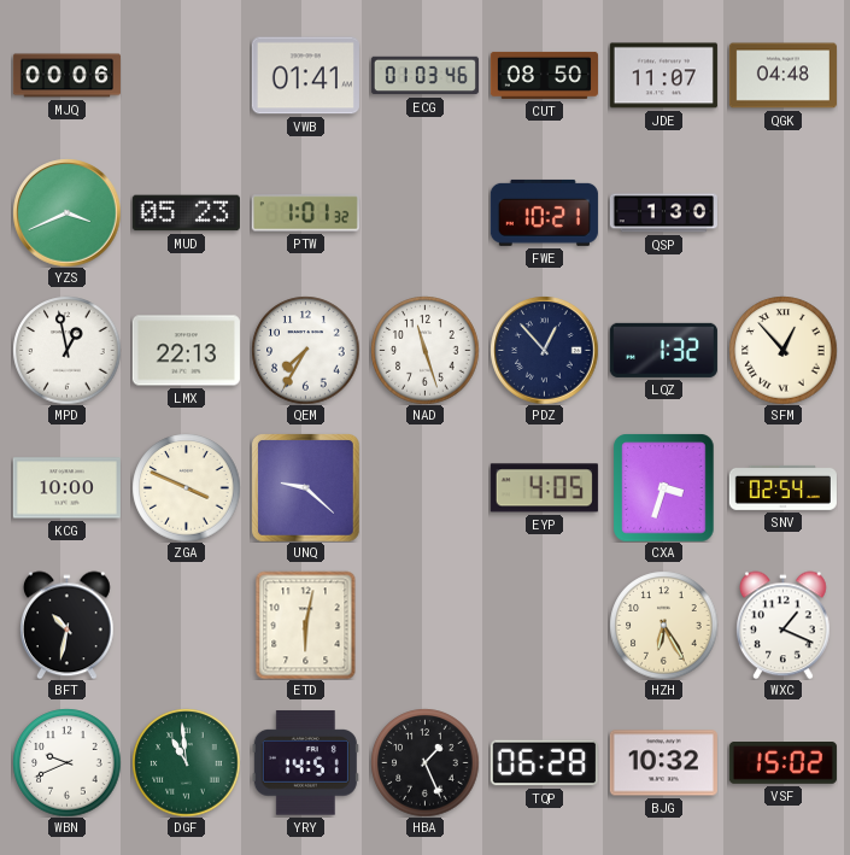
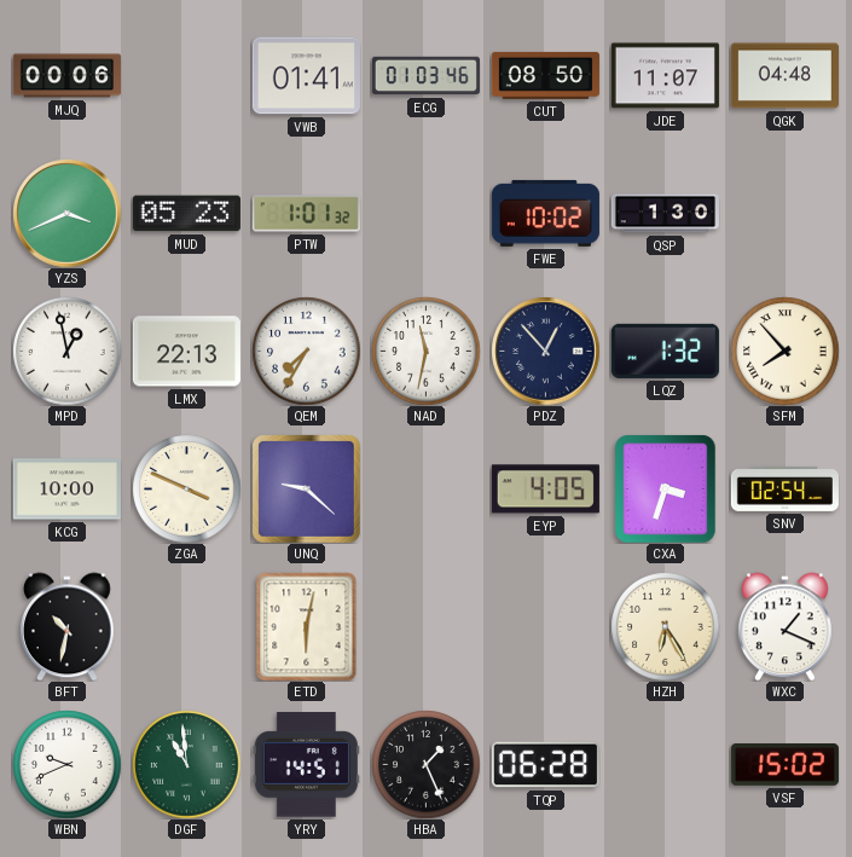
FWE: 10:21 -> 10:02 (545, 213)
NAD: 11:27 -> 11:32 (425, 351)
SFM: 12:53 -> 7:53 (784, 351)
BJG: 10:32 -> none (663, 763)
